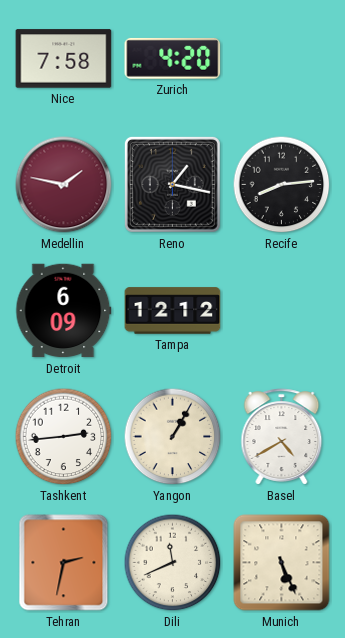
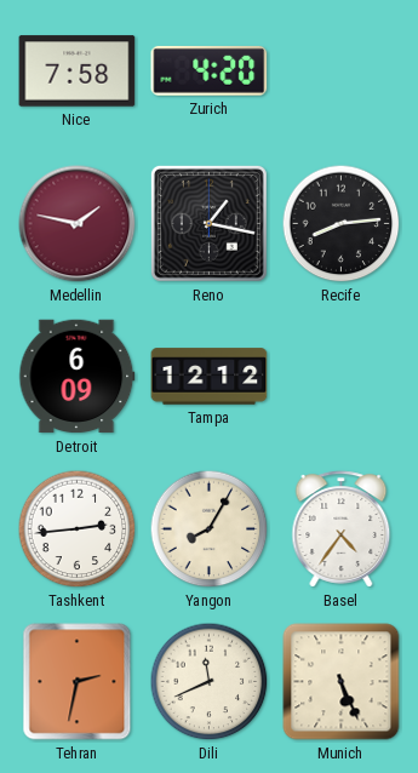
Yangon: 1:05 -> 8:05 (210, 529)
Basel: 4:40 -> 4:36 (342, 529)
